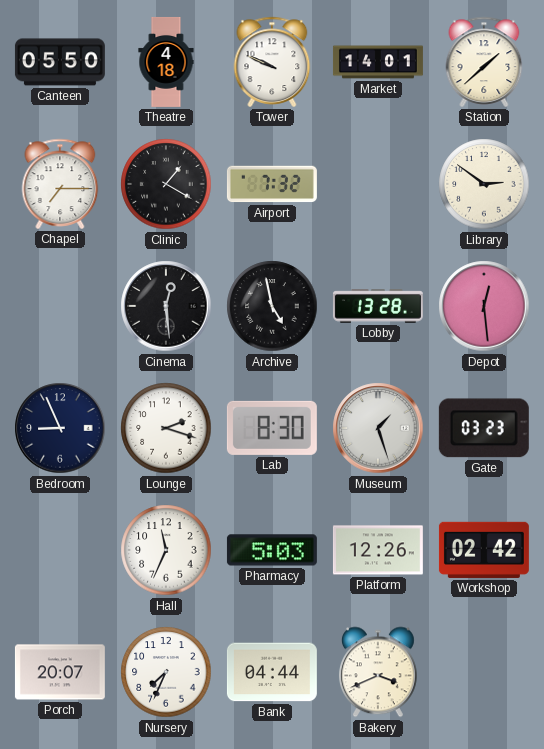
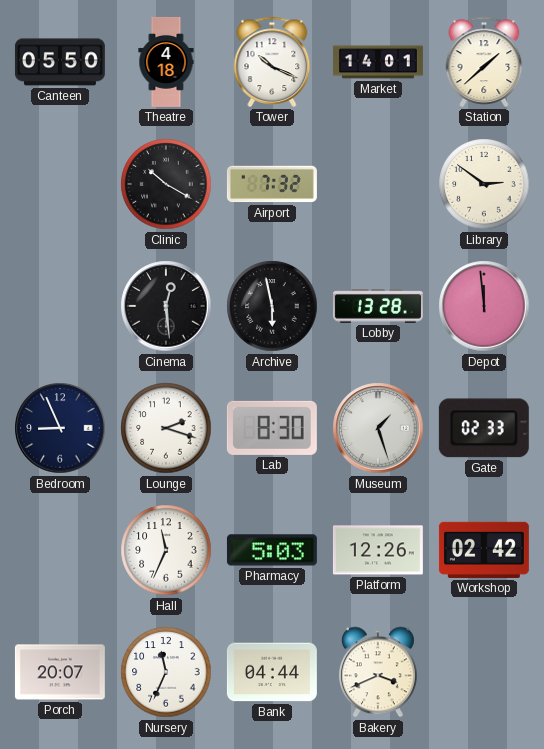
Tower: 9:49 -> 10:19 (272, 62)
Chapel: 7:15 -> none (60, 184)
Clinic: 1:20 -> 10:20 (166, 184)
Archive: 4:58 -> 5:58 (272, 306)
Depot: 12:29 -> 11:59 (484, 306)
Gate: 03:23 -> 02:33 (484, 428)
Nursery: 7:34 -> 11:34 (166, 672)
